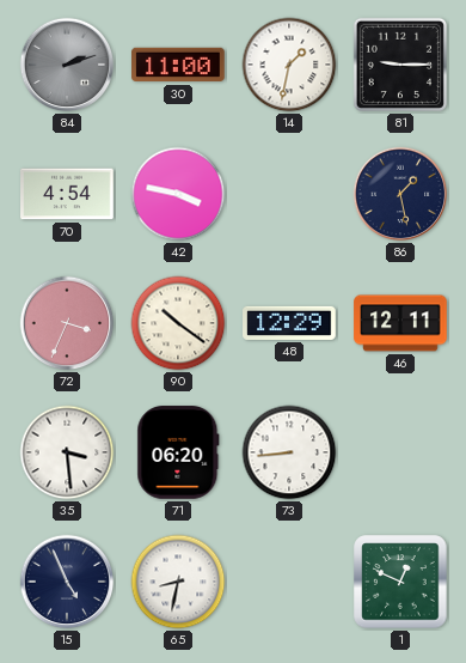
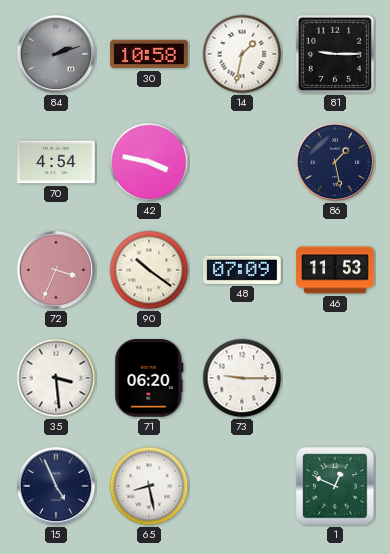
30: 11:00 -> 10:58 (149, 54)
48: 12:29 -> 07:09 (242, 270)
46: 12:11 -> 11:53 (335, 270)
73: 8:44 -> 9:15 (242, 378)
65: 8:32 -> 8:28 (149, 486)
